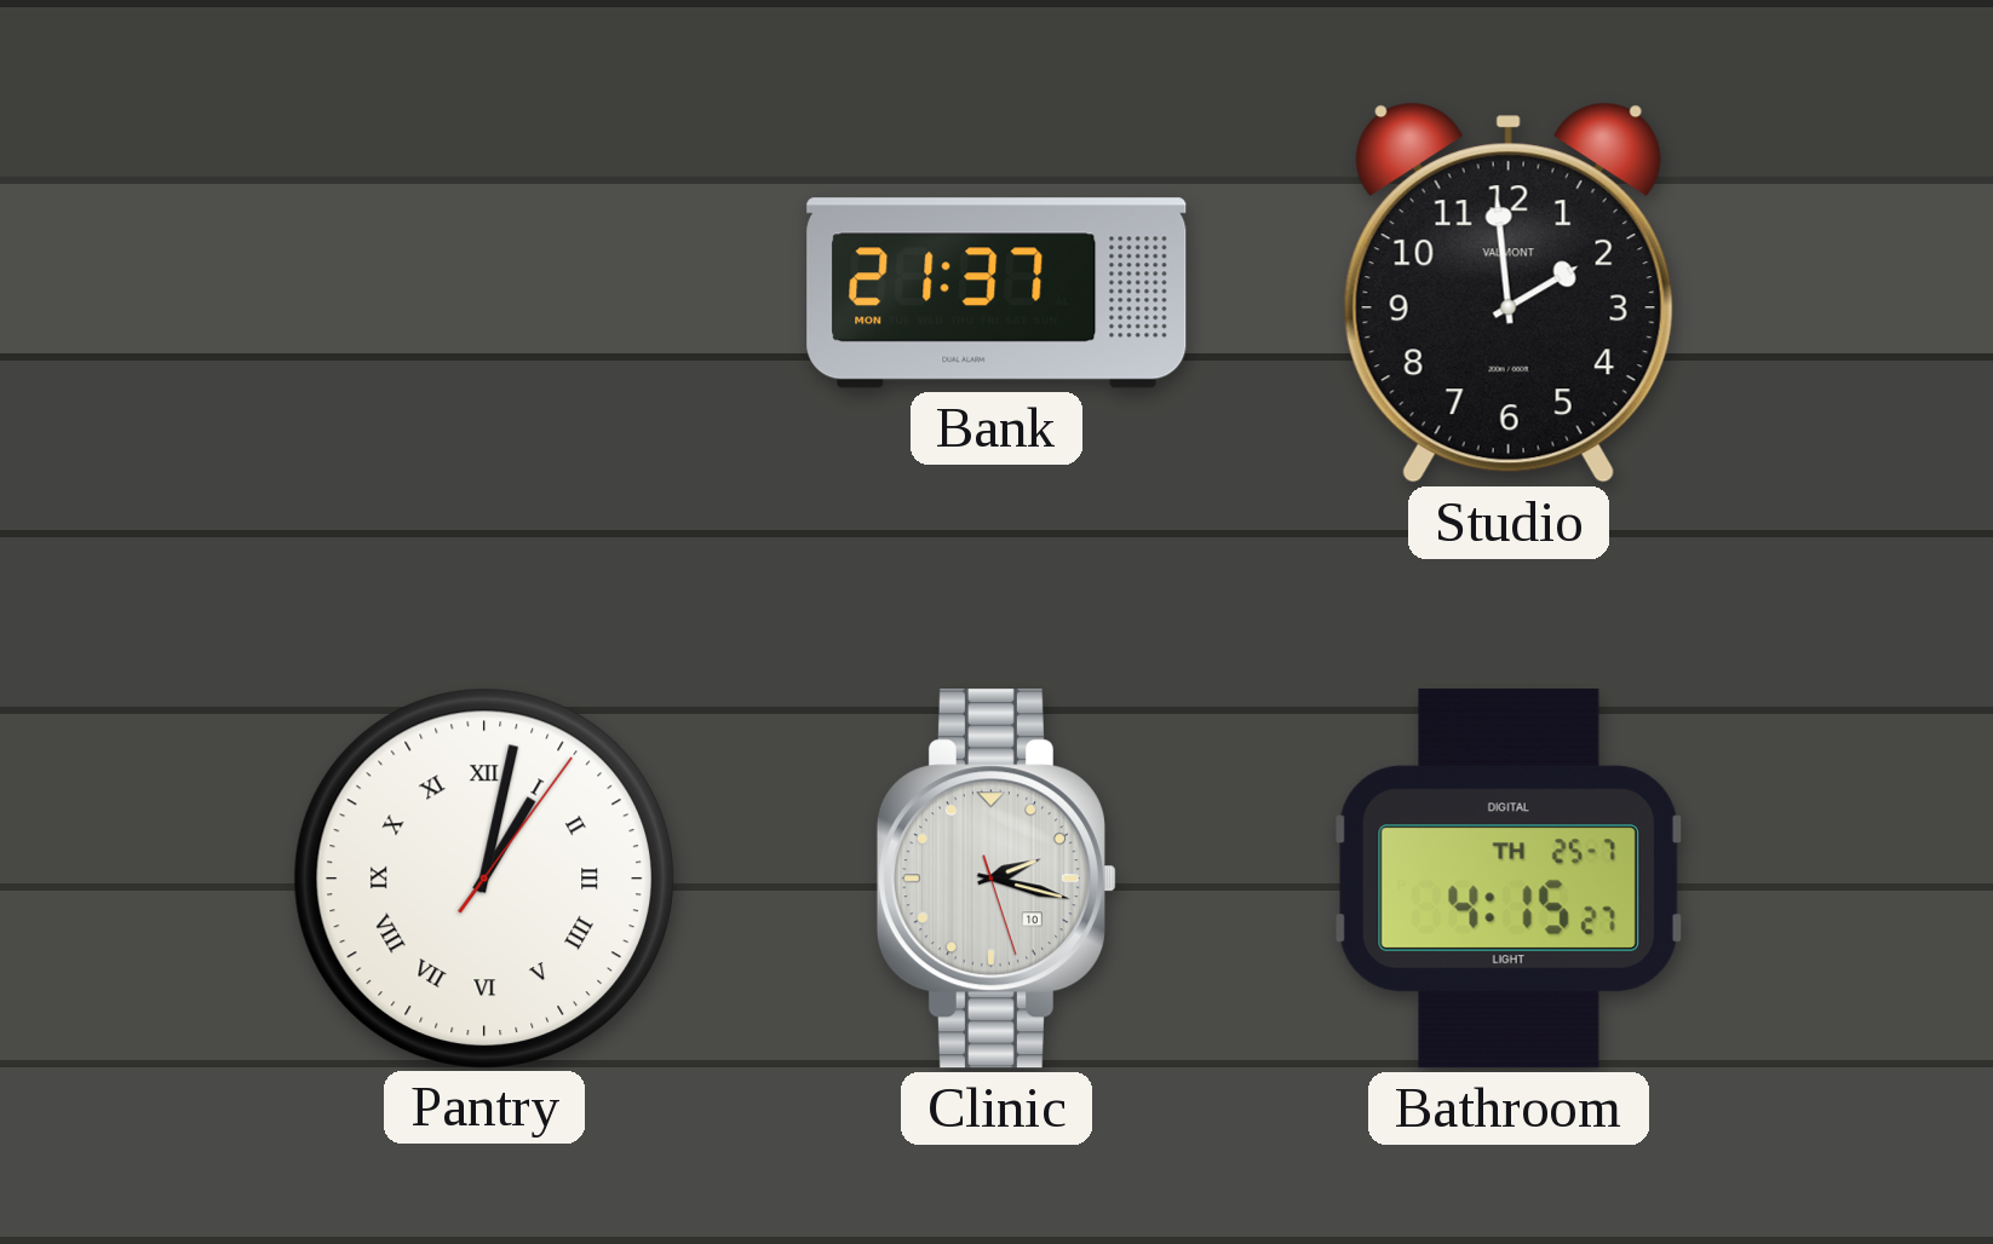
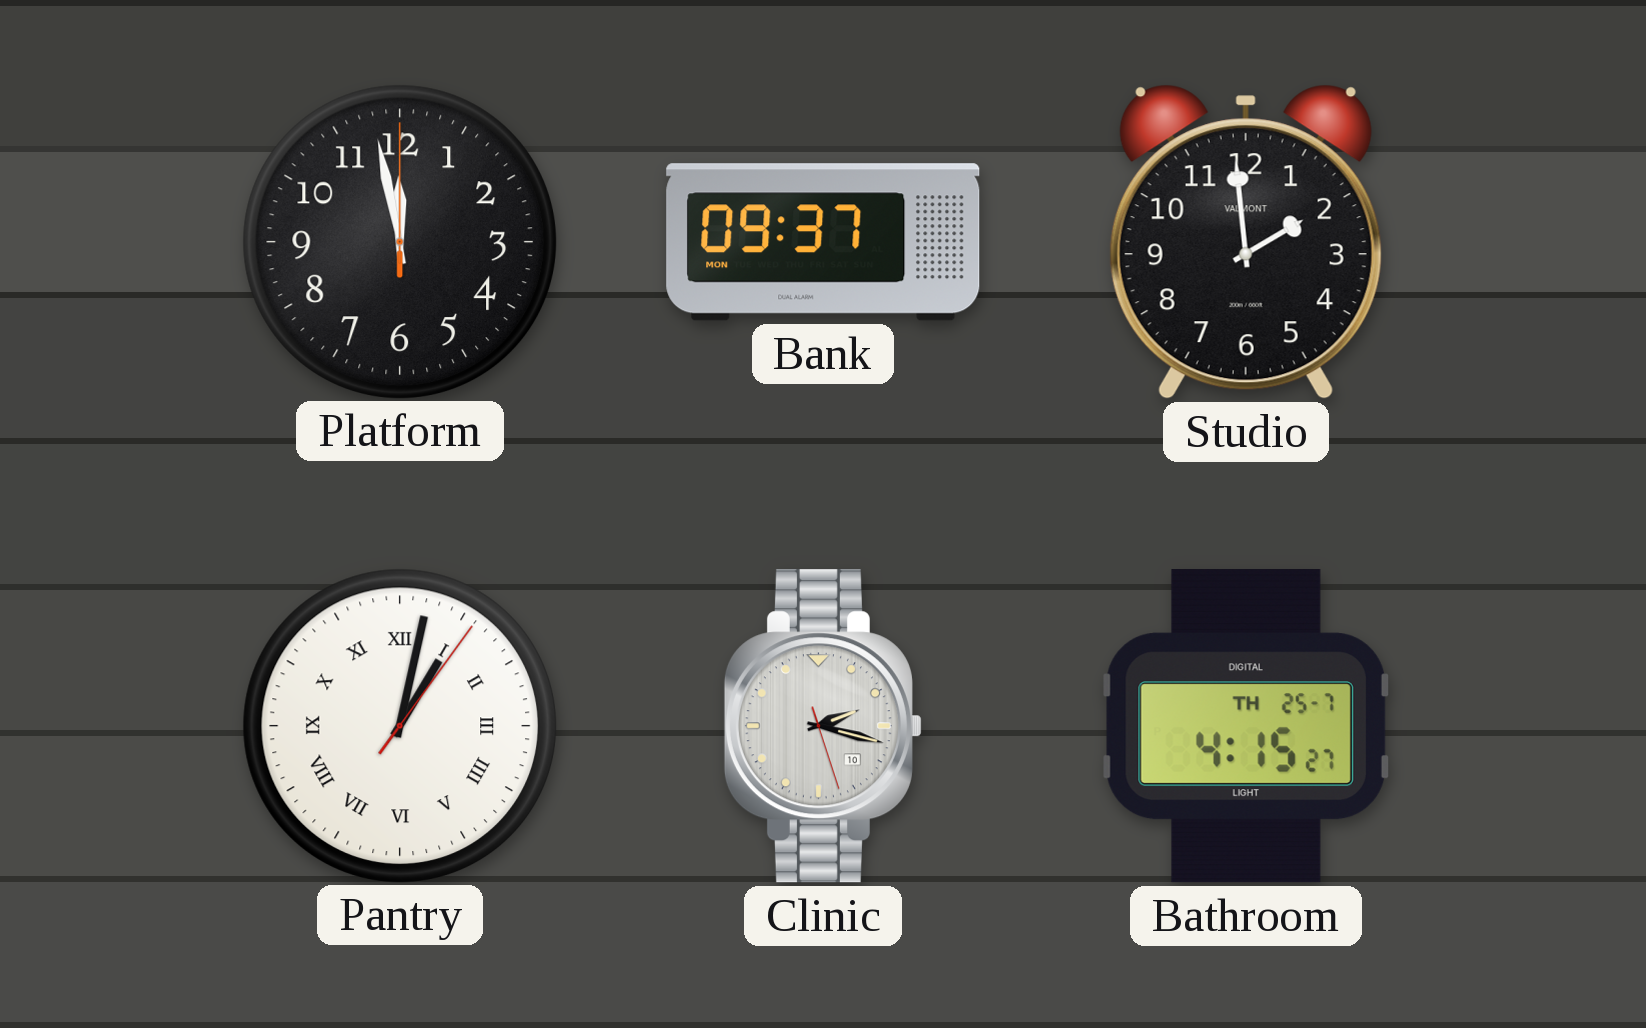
Platform: none -> 11:58 (399, 241)
Bank: 21:37 -> 09:37 (823, 242)
